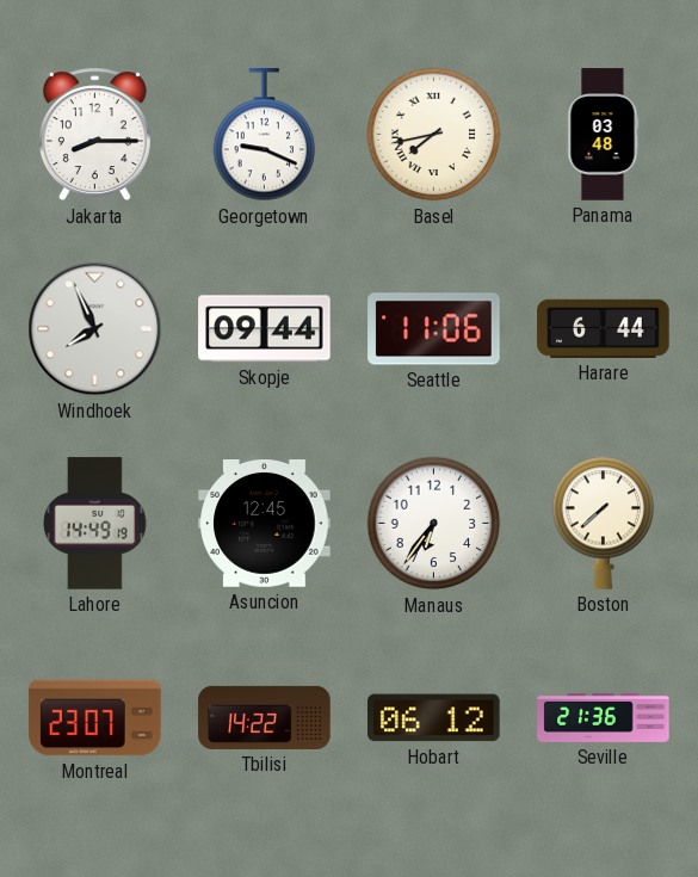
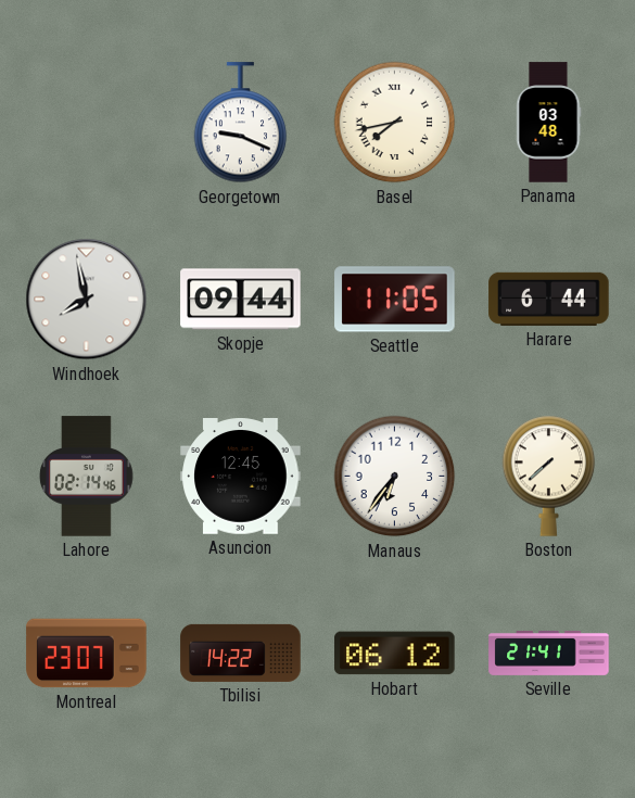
Jakarta: 8:15 -> none (94, 135)
Windhoek: 7:56 -> 7:58 (87, 300)
Seattle: 11:06 -> 11:05 (395, 300)
Lahore: 14:49 -> 02:14 (87, 477)
Seville: 21:36 -> 21:41 (549, 653)
